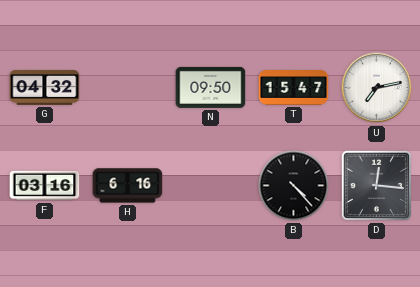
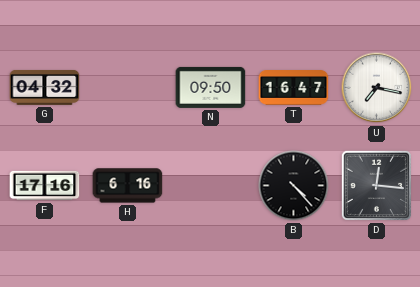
T: 15:47 -> 16:47 (294, 88)
U: 7:13 -> 7:17 (377, 88)
F: 03:16 -> 17:16 (45, 186)
